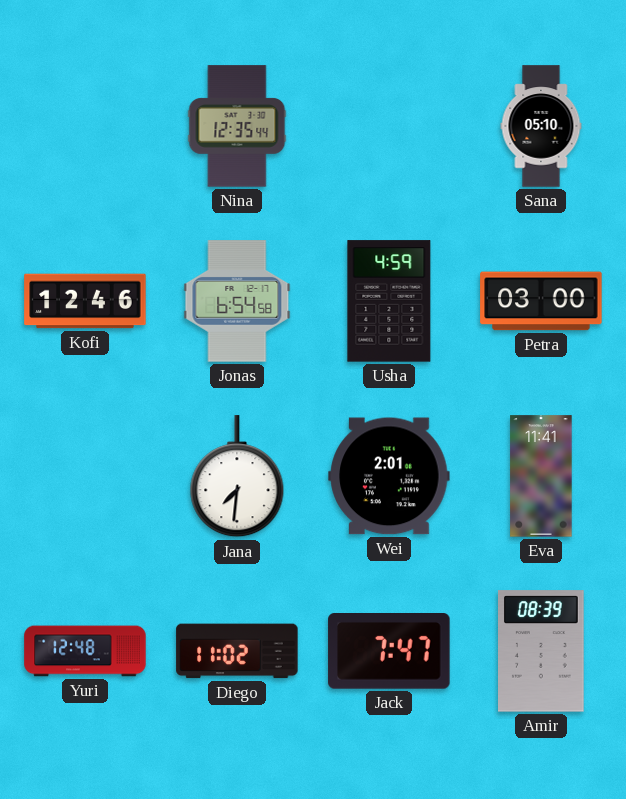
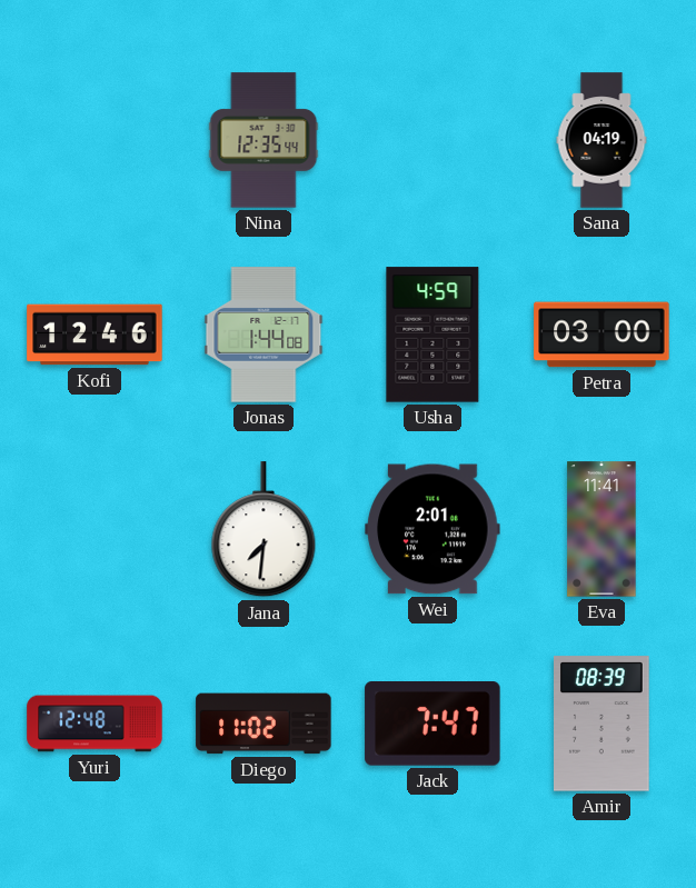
Sana: 05:10 -> 04:19 (601, 140)
Jonas: 6:54 -> 1:44 (264, 335)
